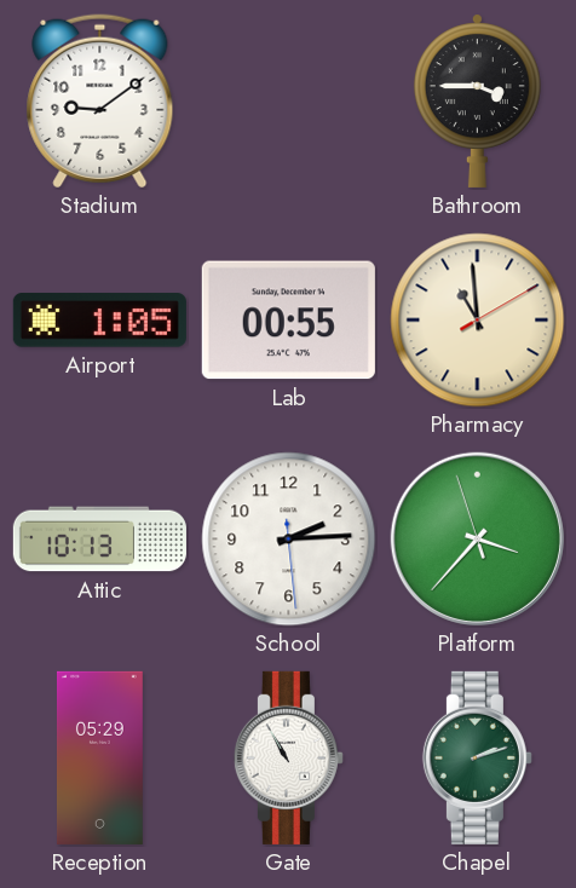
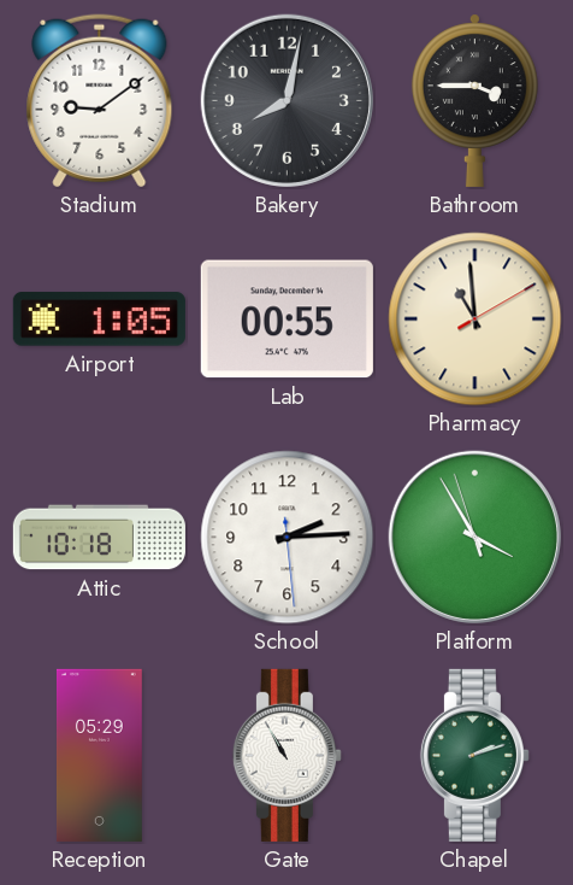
Bakery: none -> 8:02 (286, 100)
Attic: 10:13 -> 10:18 (99, 538)
Platform: 3:36 -> 3:54 (474, 537)
